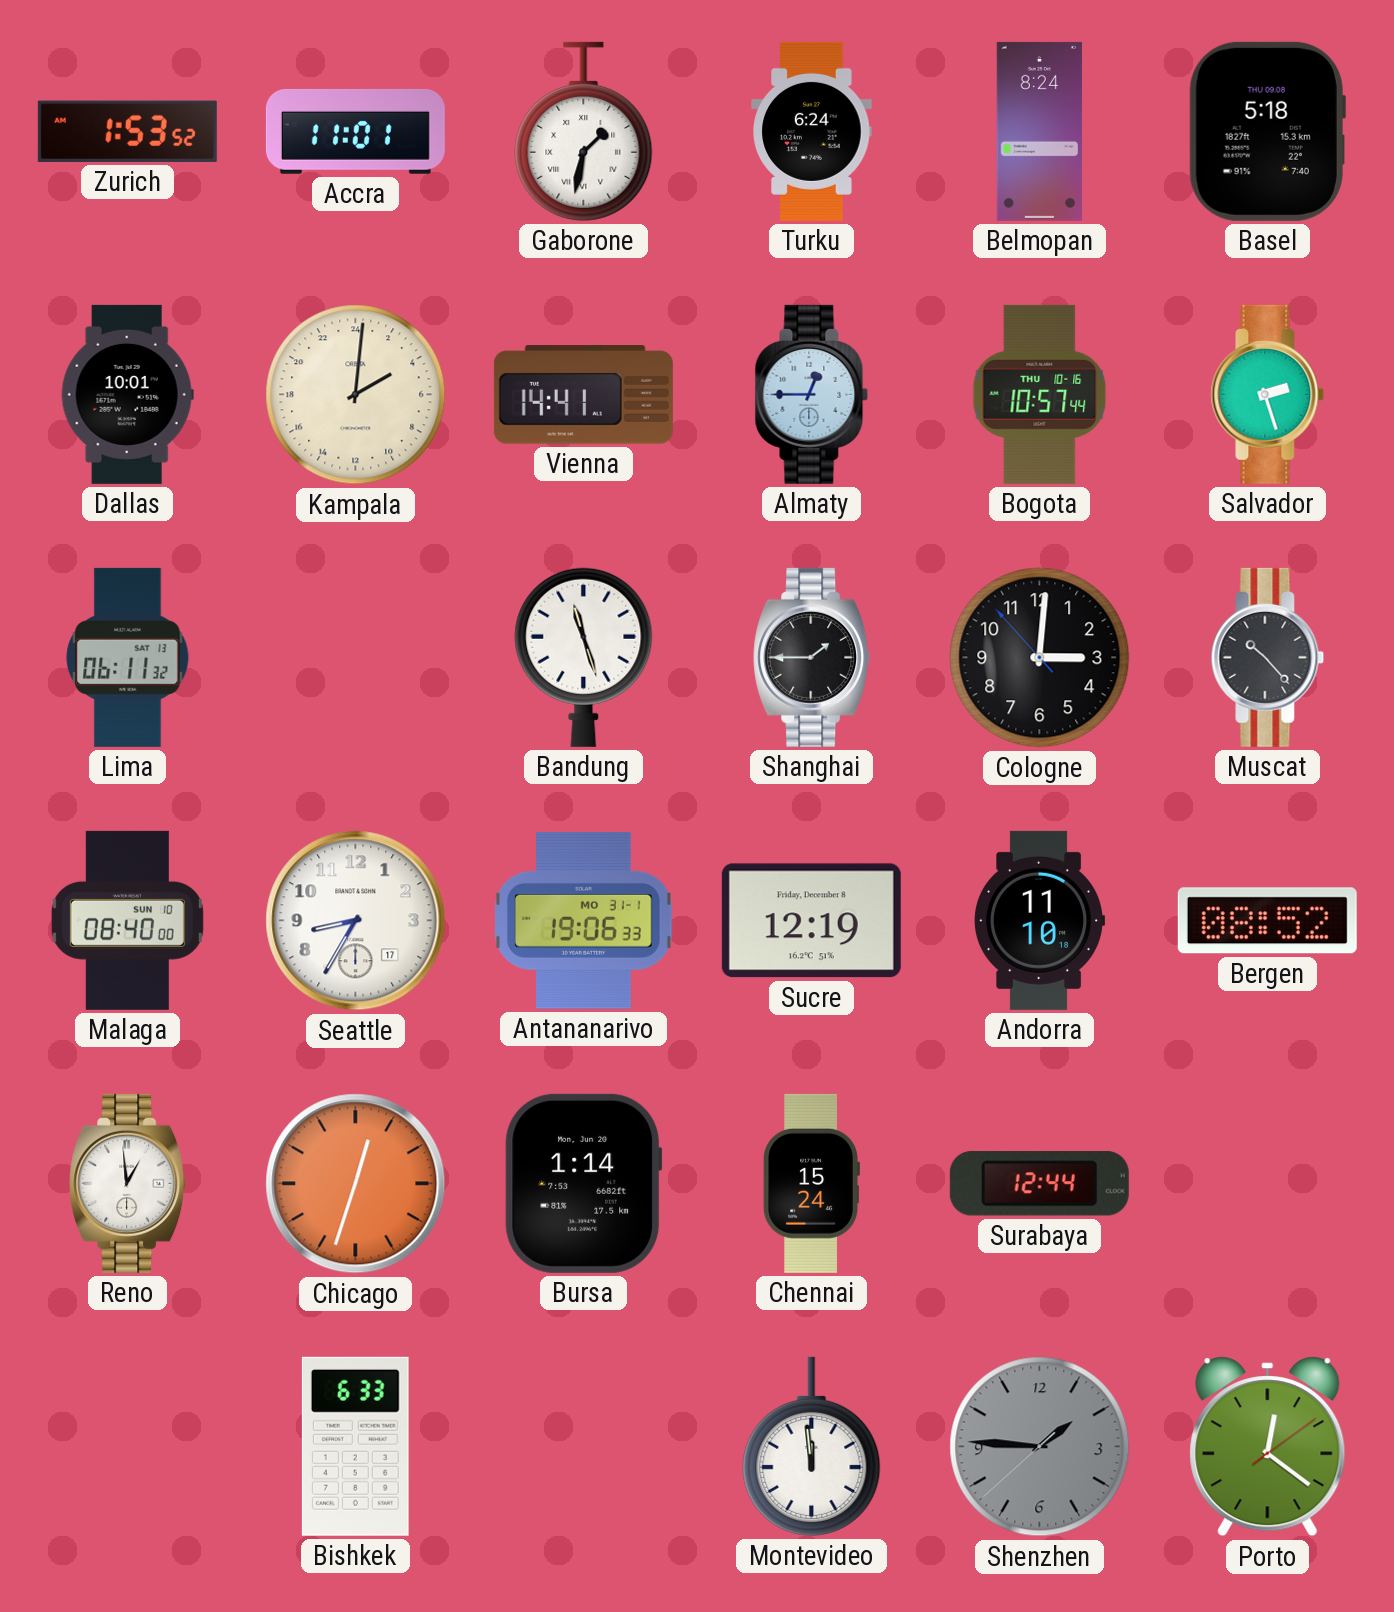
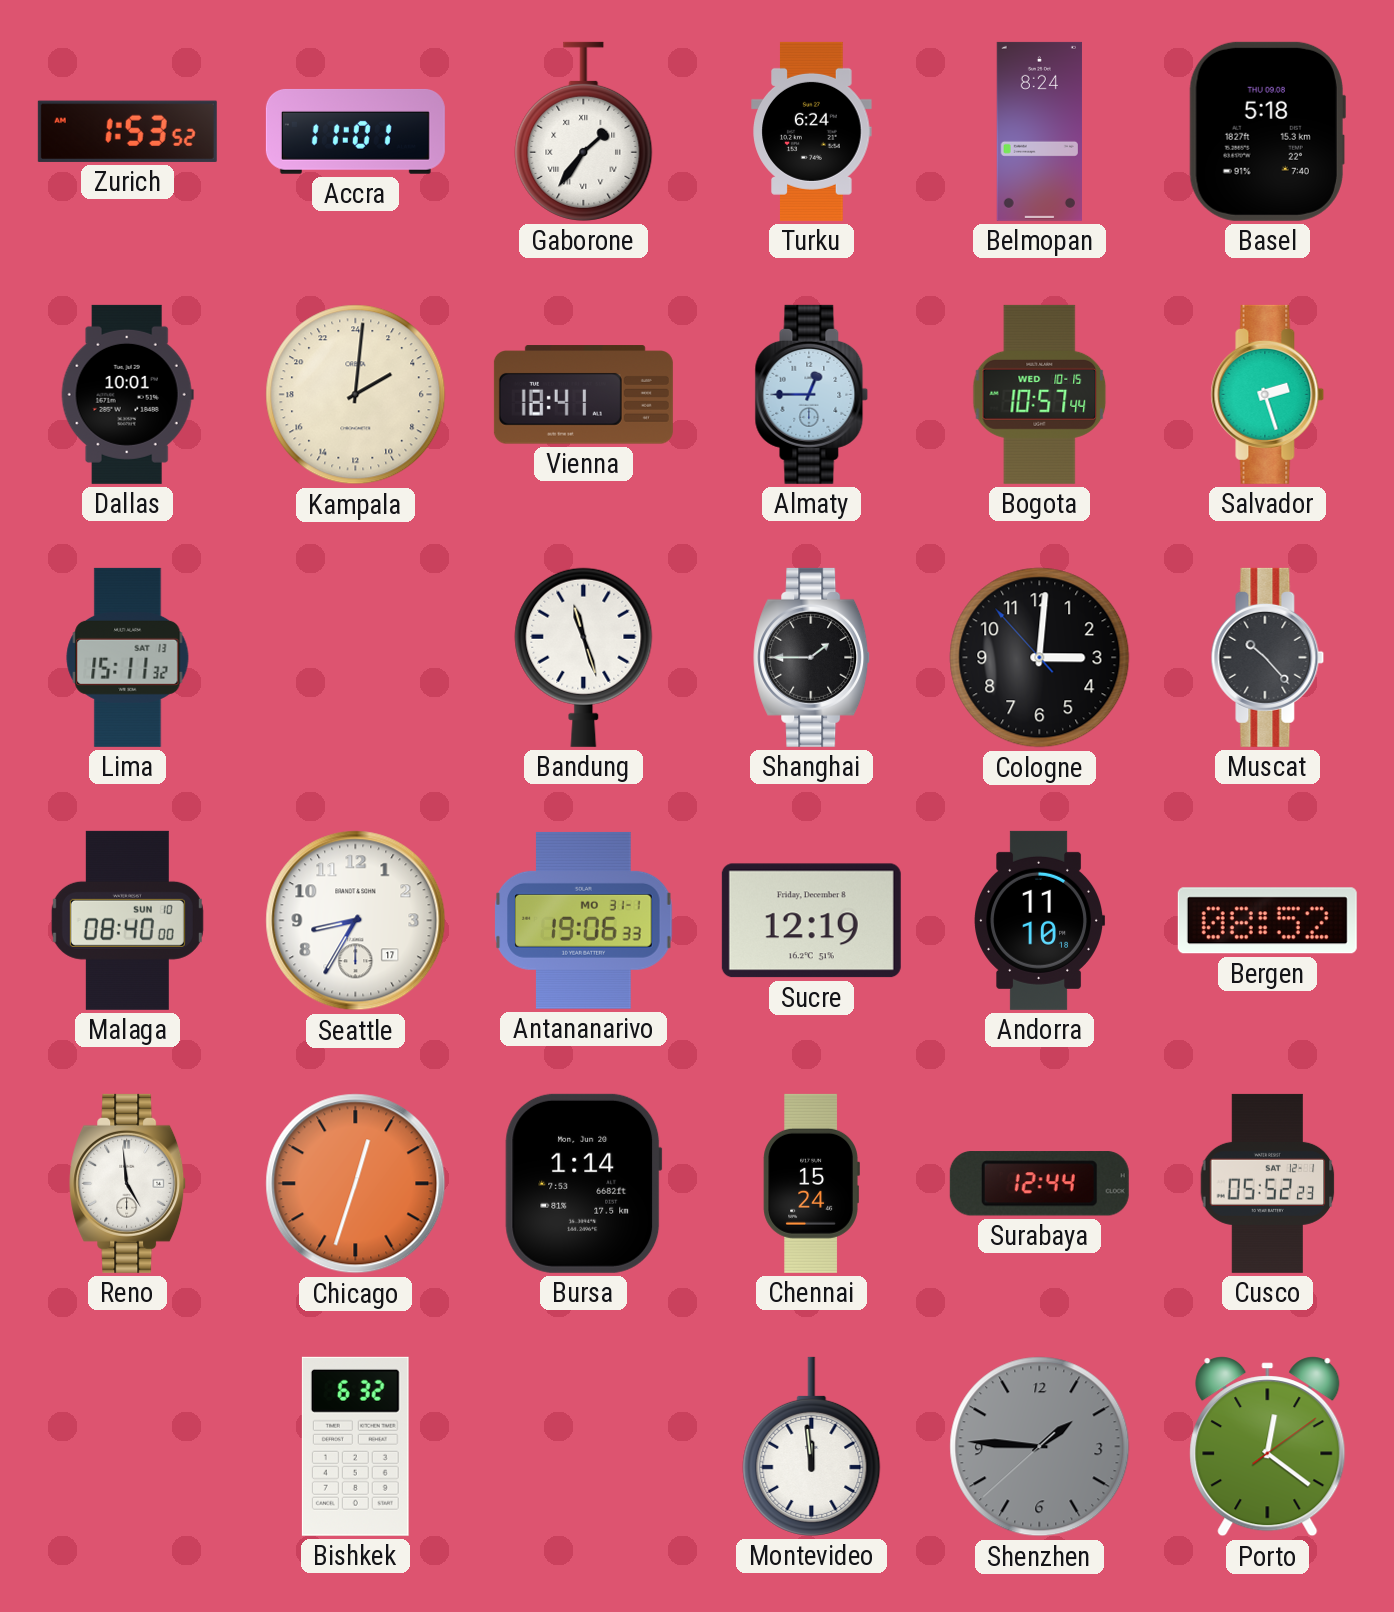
Gaborone: 1:32 -> 1:36 (584, 131)
Vienna: 14:41 -> 18:41 (583, 395)
Bogota date: THU 10-16 -> WED 10-15 (1040, 394)
Lima: 06:11 -> 15:11 (128, 657)
Reno: 12:59 -> 4:59 (128, 1183)
Cusco: none -> 05:52 (1268, 1183)
Bishkek: 6:33 -> 6:32 (355, 1446)
